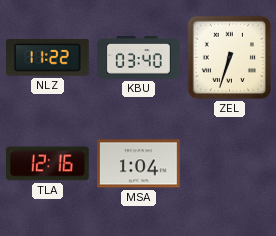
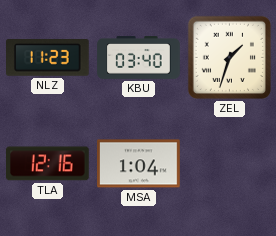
NLZ: 11:22 -> 11:23 (48, 58)
ZEL: 6:33 -> 1:33 (229, 57)
